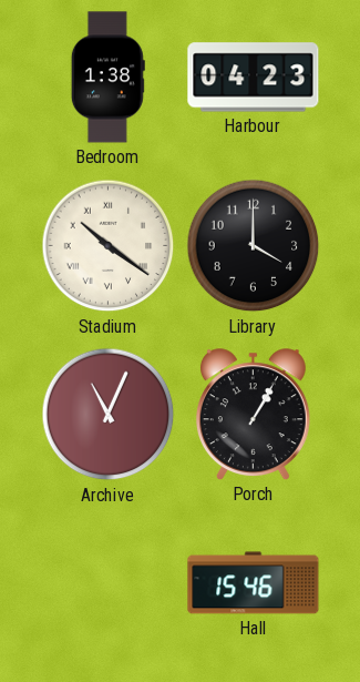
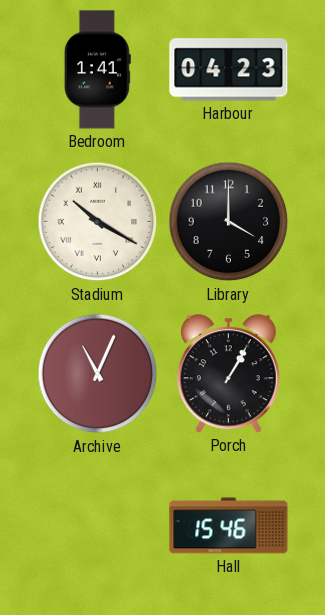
Bedroom: 1:38 -> 1:41 (97, 70)
Stadium: 10:21 -> 10:20 (98, 222)
